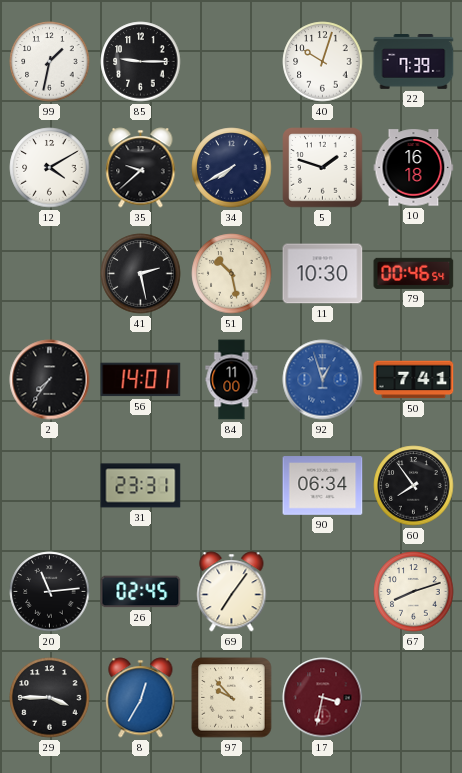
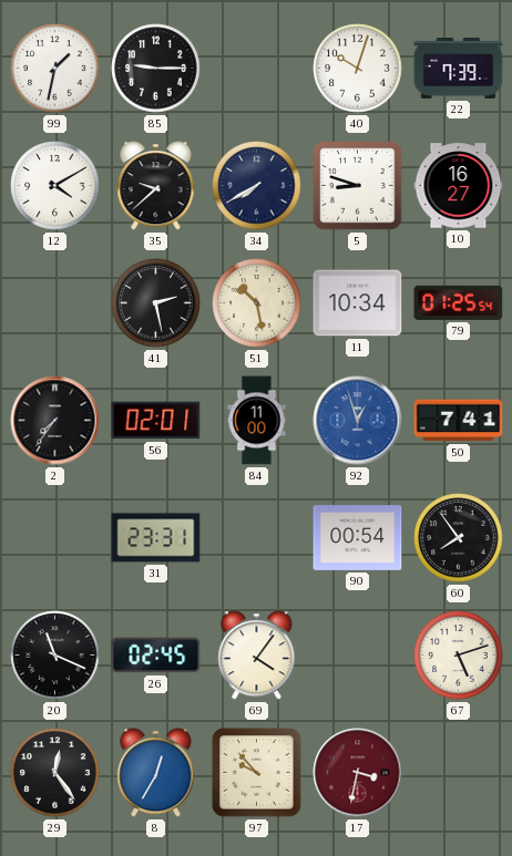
5: 1:48 -> 8:48 (358, 186)
10: 16:18 -> 16:27 (459, 186)
11: 10:30 -> 10:34 (358, 303)
79: 00:46 -> 01:25 (459, 302)
56: 14:01 -> 02:01 (156, 421)
90: 06:34 -> 00:54 (358, 538)
20: 11:14 -> 11:19 (55, 656)
69: 7:06 -> 4:06 (257, 656)
67: 8:12 -> 5:12 (459, 656)
29: 3:45 -> 12:24 (55, 773)
